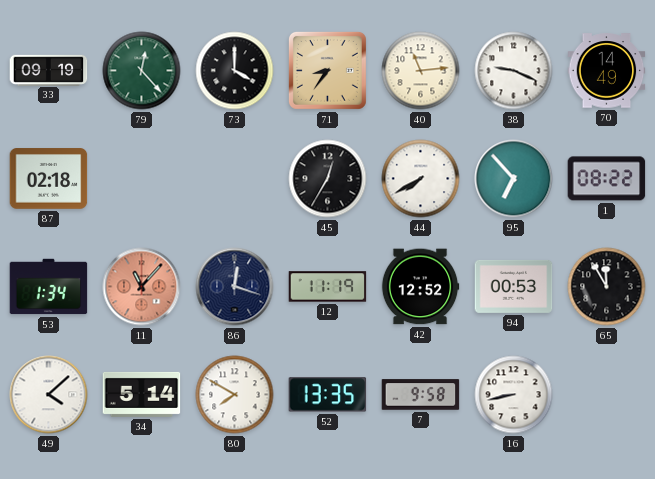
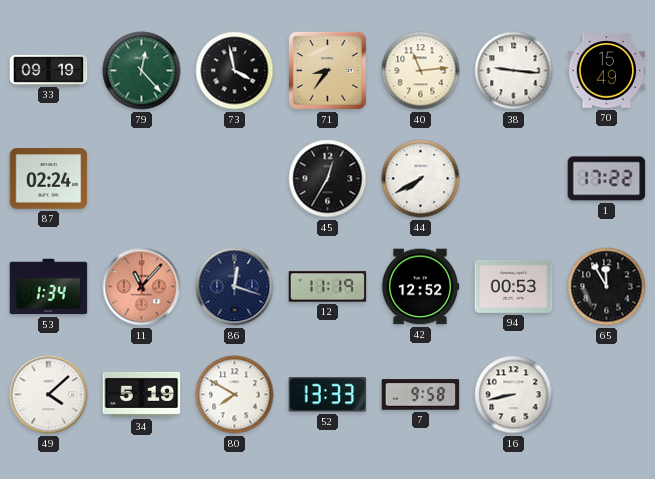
73: 4:00 -> 3:58 (235, 71)
38: 9:19 -> 9:16 (514, 71)
70: 14:49 -> 15:49 (607, 71)
87: 02:18 -> 02:24 (49, 179)
95: 6:53 -> none (514, 179)
1: 08:22 -> 17:22 (607, 179)
34: 5:14 -> 5:19 (142, 394)
52: 13:35 -> 13:33 (328, 395)
